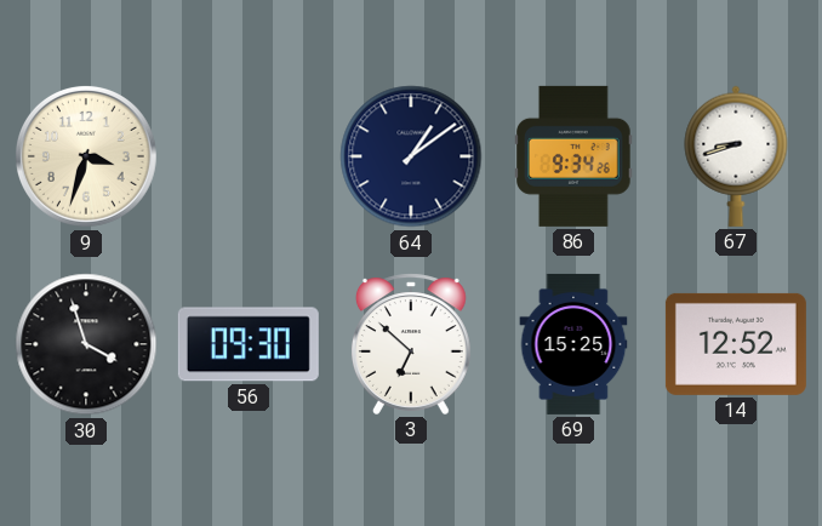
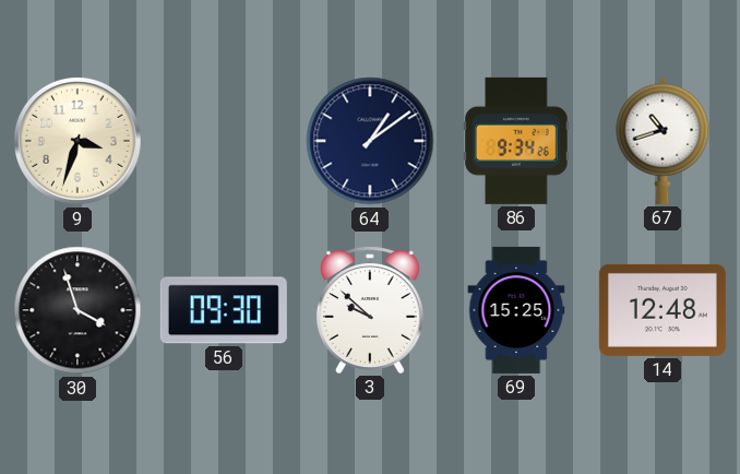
67: 8:42 -> 10:42 (663, 141)
3: 6:52 -> 9:52 (370, 310)
14: 12:52 -> 12:48 (663, 310)
